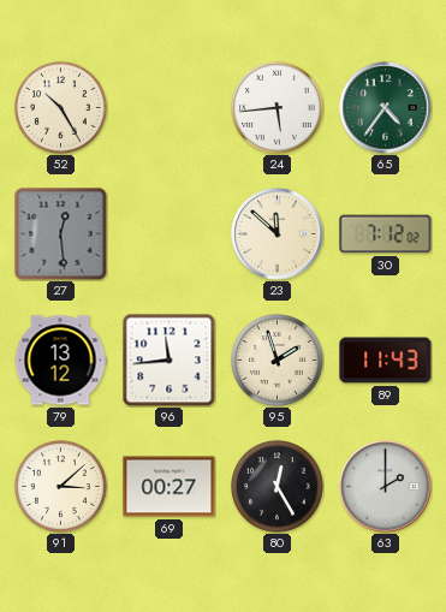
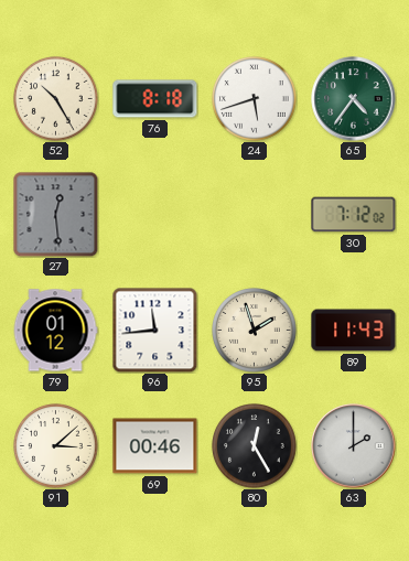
76: none -> 8:18 (155, 99)
24: 5:44 -> 5:42 (255, 99)
23: 11:52 -> none (278, 234)
79: 13:12 -> 01:12 (55, 331)
69: 00:27 -> 00:46 (155, 446)
